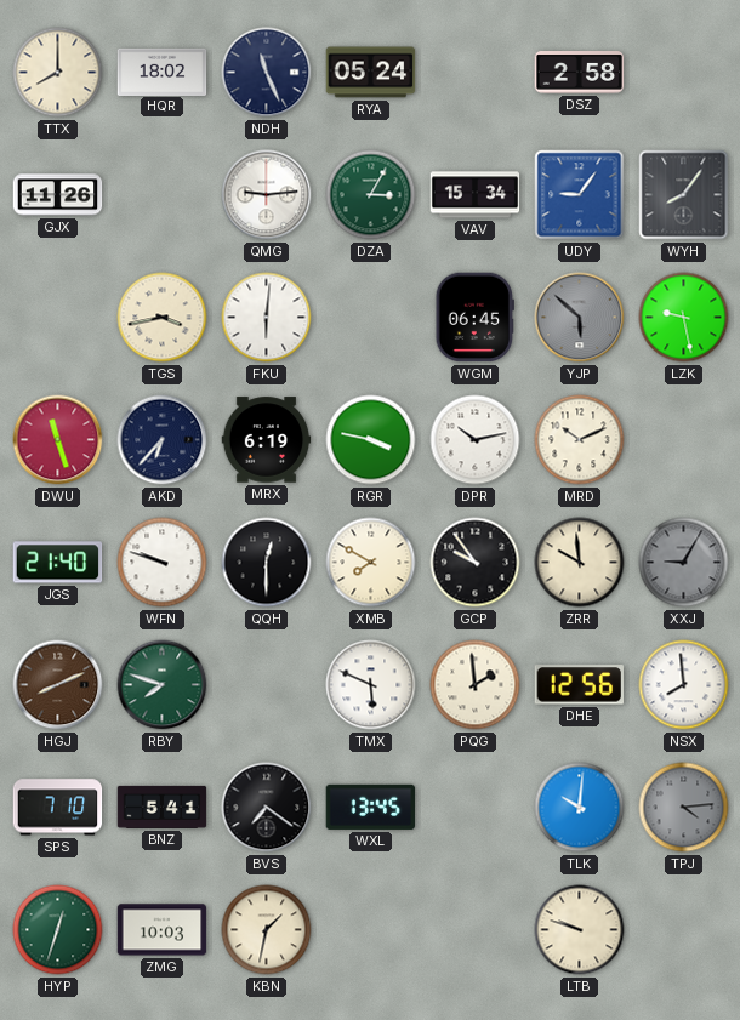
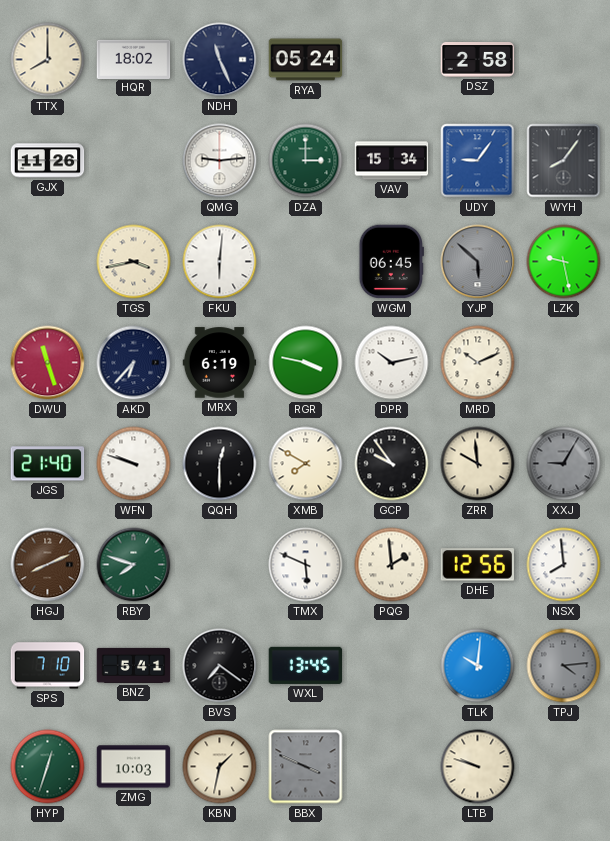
DZA: 3:05 -> 3:00 (306, 161)
BBX: none -> 3:49 (306, 767)
